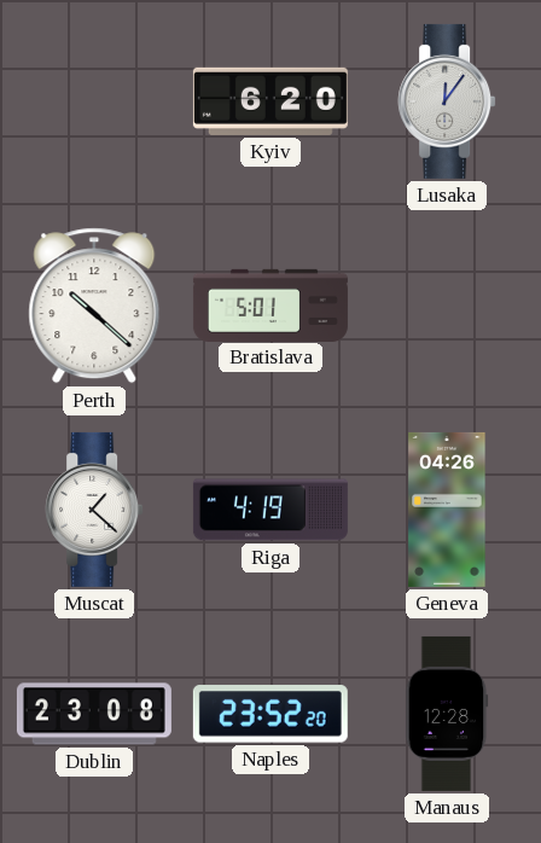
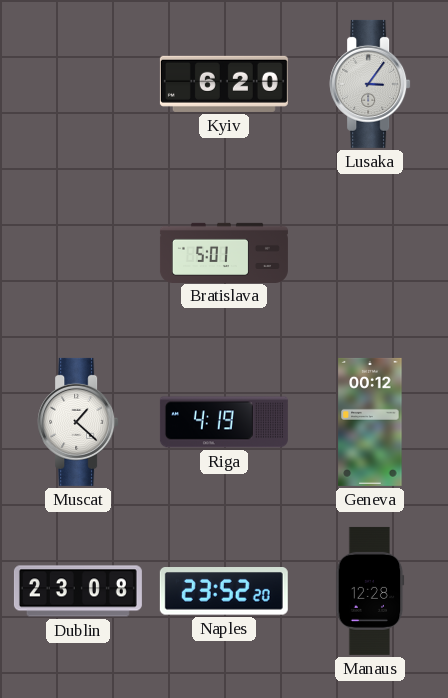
Lusaka: 12:06 -> 3:06 (370, 84)
Perth: 10:22 -> none (94, 306)
Geneva: 04:26 -> 00:12 (370, 422)
